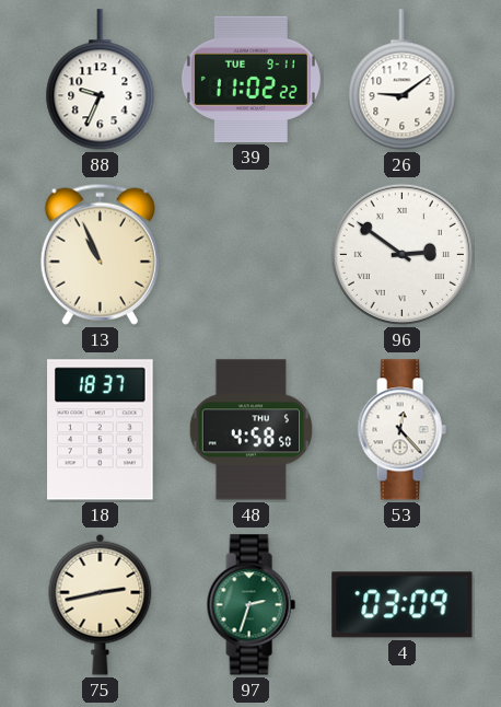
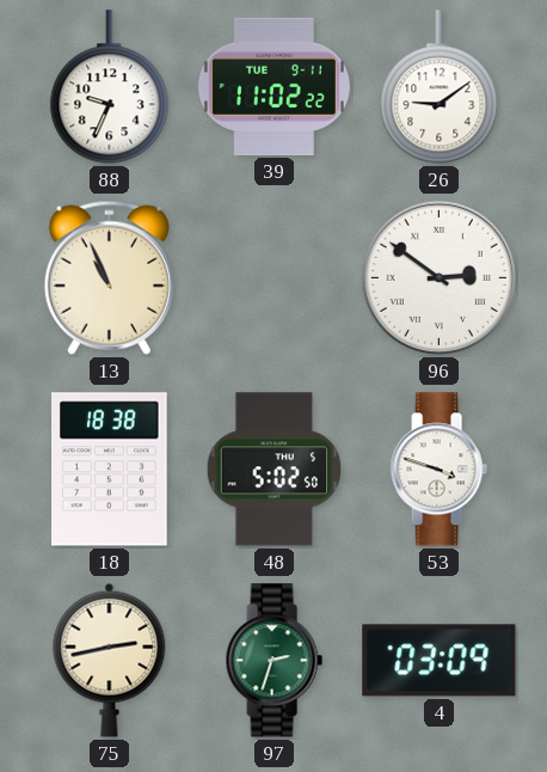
18: 18:37 -> 18:38 (110, 470)
48: 4:58 -> 5:02 (273, 470)
53: 12:23 -> 3:48 (438, 470)
